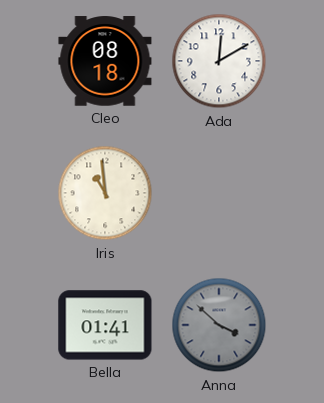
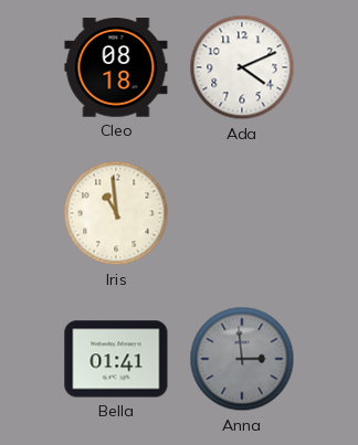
Ada: 12:10 -> 4:11 (242, 67)
Anna: 3:52 -> 2:59 (242, 359)
